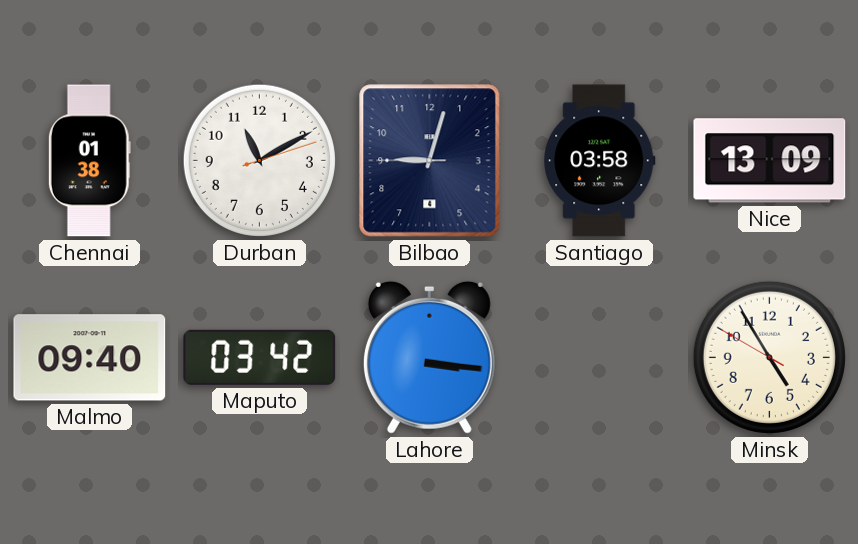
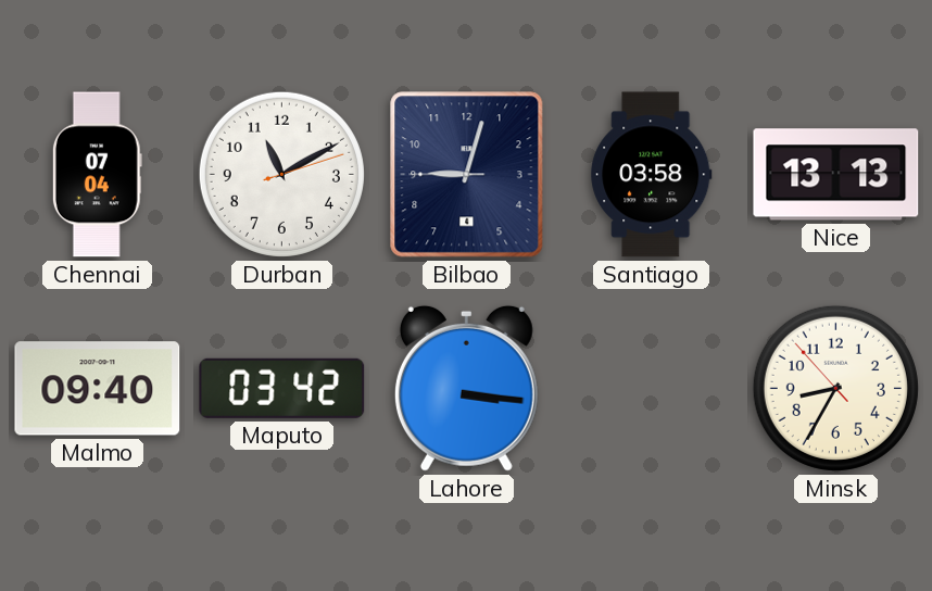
Chennai: 01:38 -> 07:04 (97, 175)
Nice: 13:09 -> 13:13 (836, 175)
Minsk: 4:54 -> 8:34 (835, 388)
